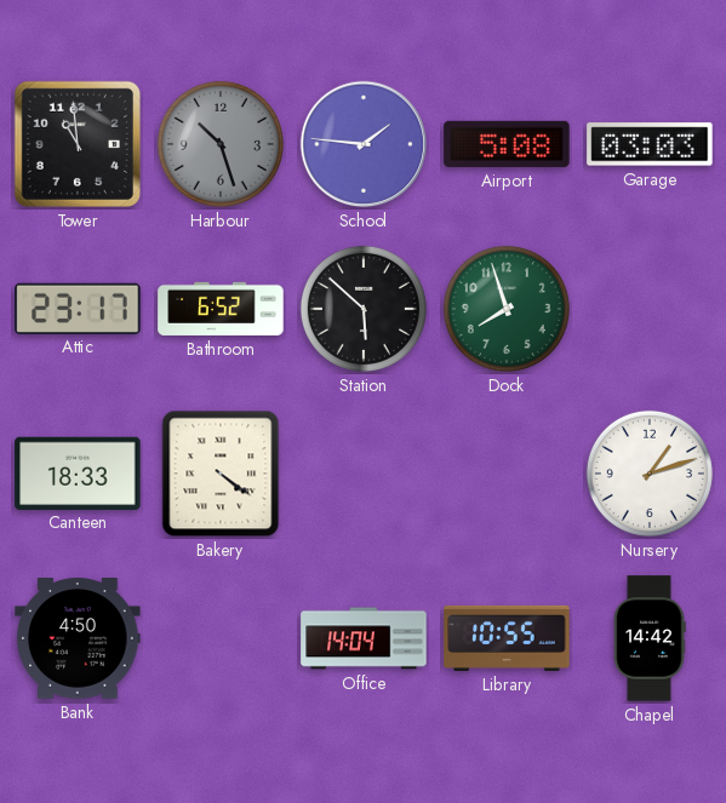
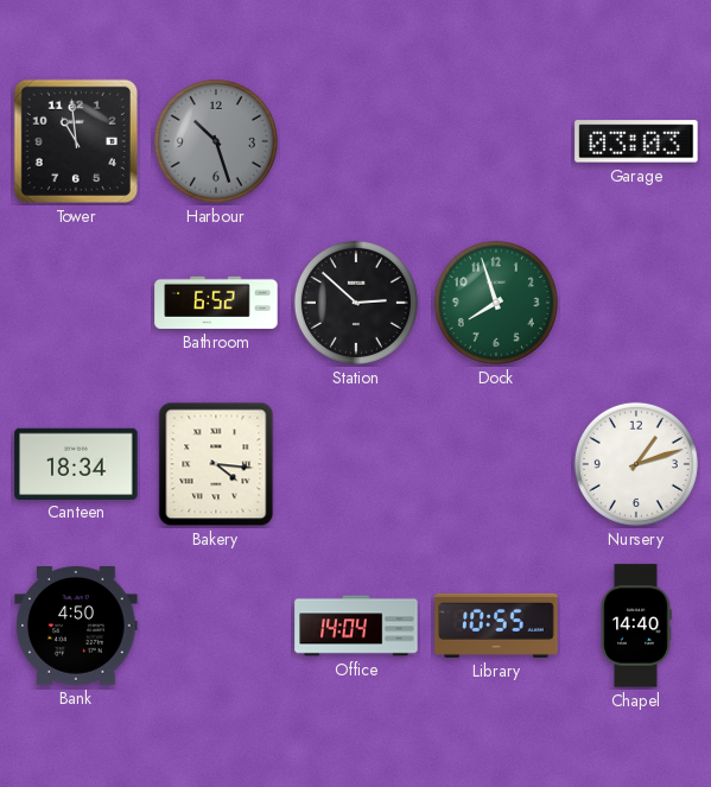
School: 1:46 -> none (364, 144)
Airport: 5:08 -> none (507, 144)
Attic: 23:17 -> none (78, 308)
Station: 5:52 -> 2:52 (356, 303)
Canteen: 18:33 -> 18:34 (76, 463)
Bakery: 4:21 -> 4:16 (216, 464)
Chapel: 14:42 -> 14:40 (636, 626)
